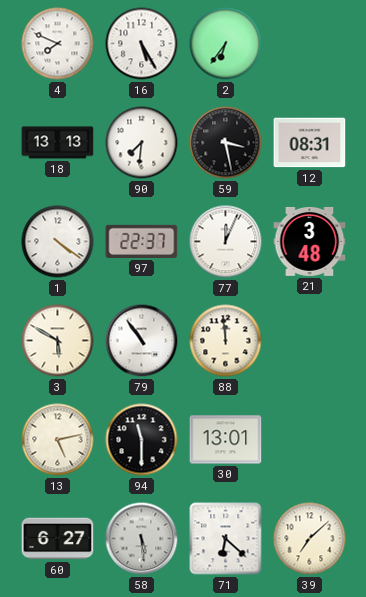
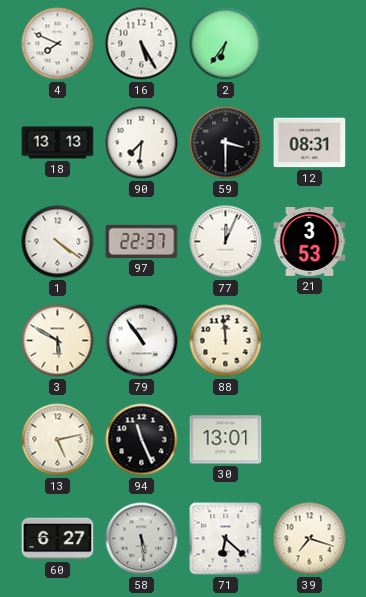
59: 3:28 -> 3:30 (226, 143)
21: 3:48 -> 3:53 (310, 241)
94: 11:30 -> 11:26 (142, 440)
39: 7:08 -> 7:18 (310, 539)
